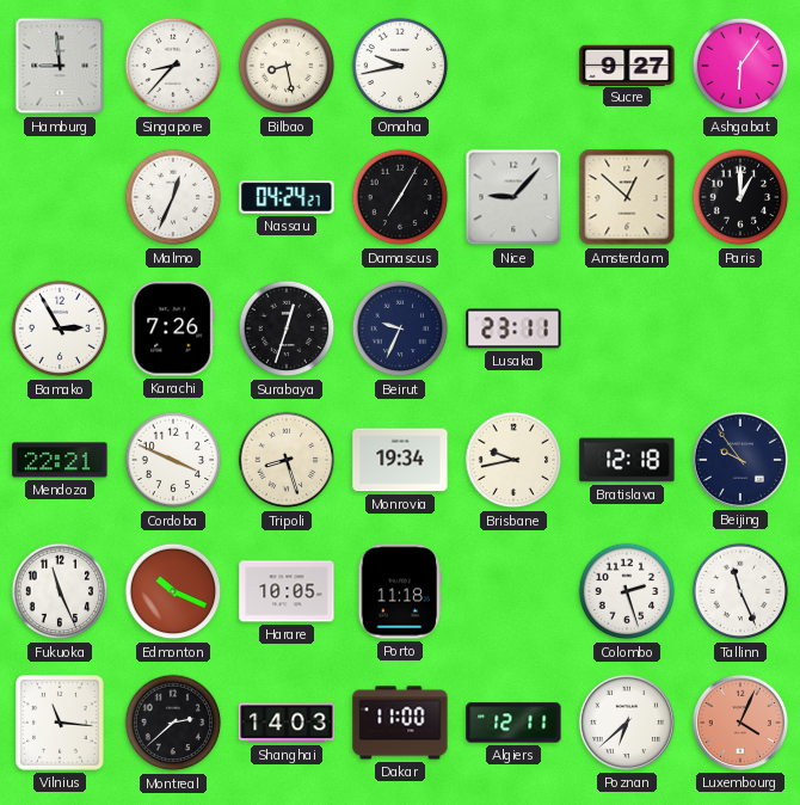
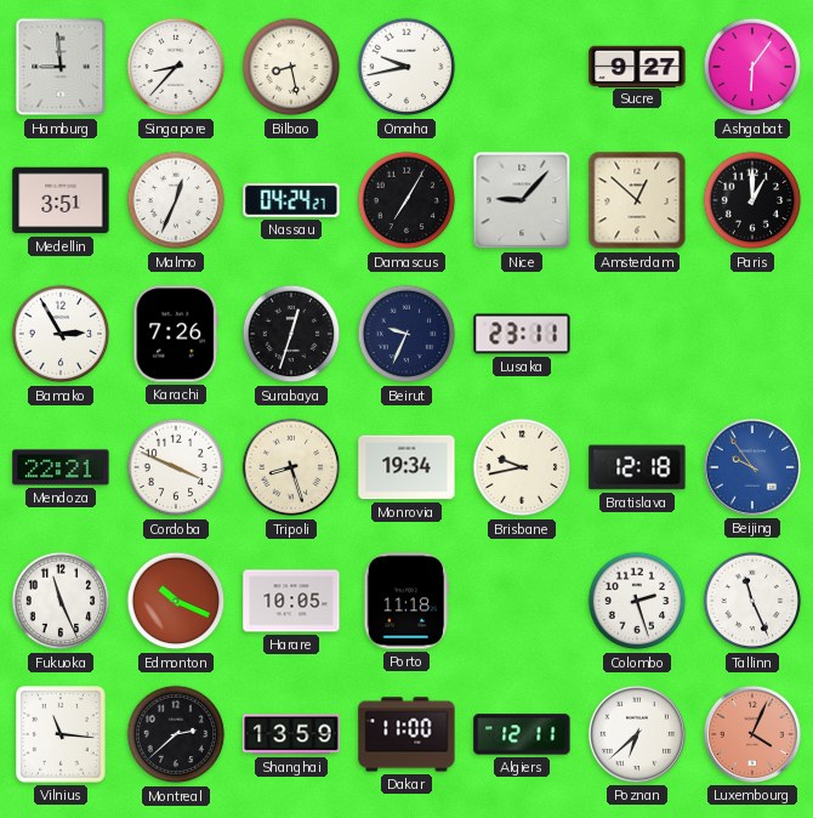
Medellin: none -> 3:51 (61, 200)
Beijing dial: navy -> blue (752, 467)
Shanghai: 14:03 -> 13:59 (291, 734)
